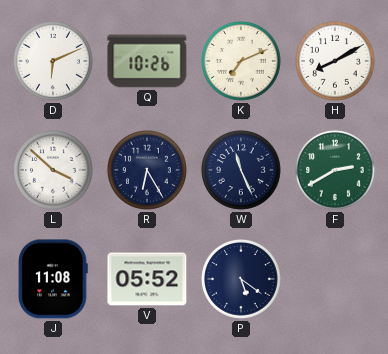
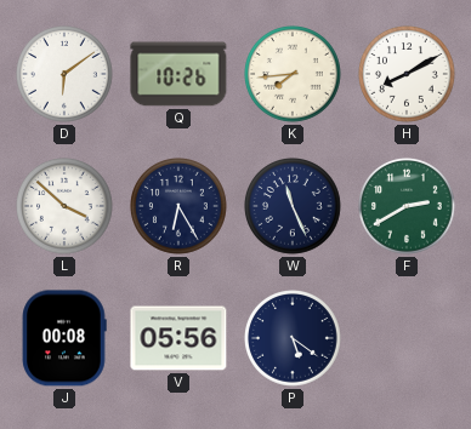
D: 6:11 -> 6:09 (66, 75)
K: 7:11 -> 7:44 (294, 75)
J: 11:08 -> 00:08 (64, 338)
V: 05:52 -> 05:56 (178, 338)
